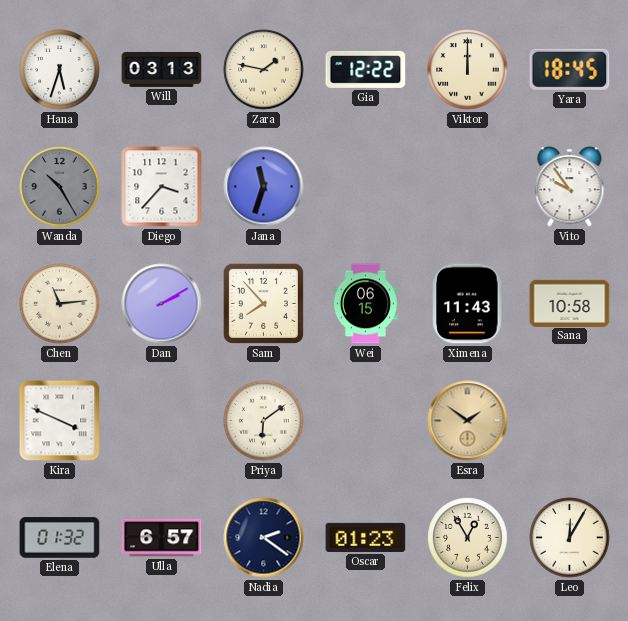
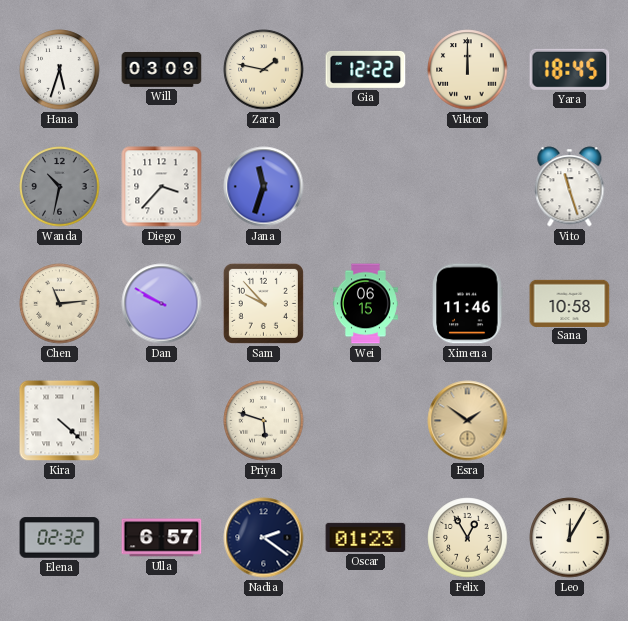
Will: 03:13 -> 03:09 (162, 69)
Wanda: 10:25 -> 10:32 (60, 187)
Vito: 9:54 -> 11:27 (570, 187)
Dan: 2:10 -> 9:50 (162, 304)
Sam: 7:53 -> 9:53 (263, 303)
Ximena: 11:43 -> 11:46 (468, 304)
Kira: 3:49 -> 4:22 (60, 421)
Priya: 6:09 -> 5:48 (264, 421)
Elena: 01:32 -> 02:32 (60, 538)
